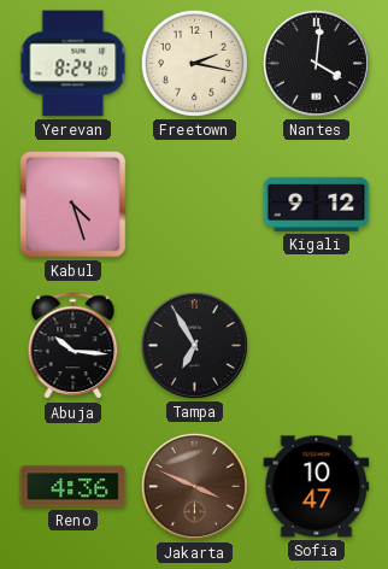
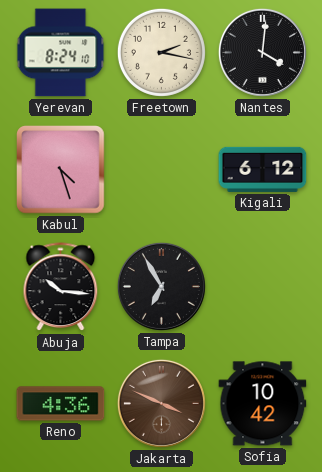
Kigali: 9:12 -> 6:12 (263, 169)
Sofia: 10:47 -> 10:42 (263, 404)
